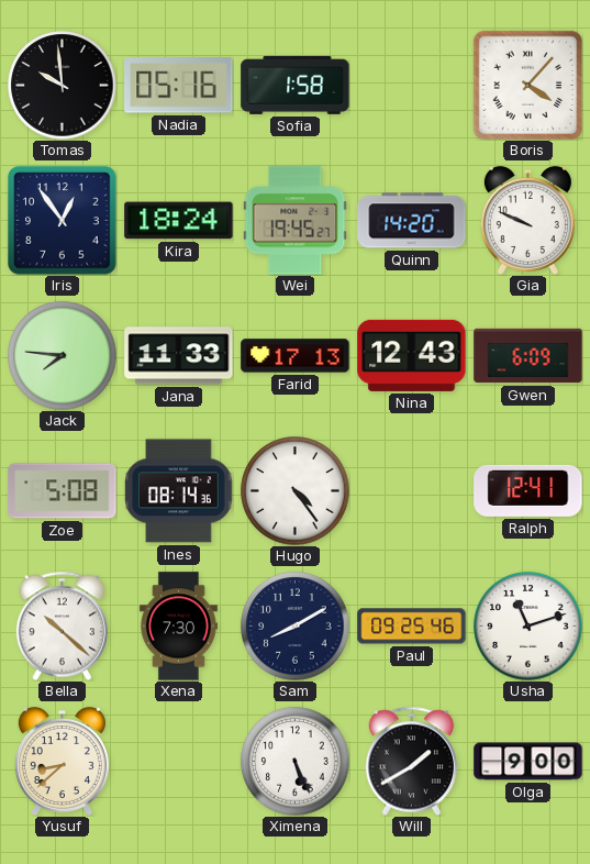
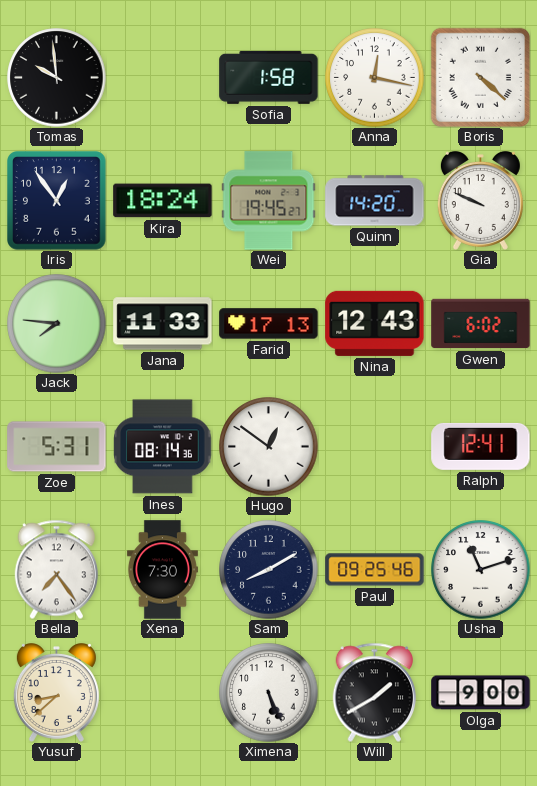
Nadia: 05:16 -> none (179, 86)
Anna: none -> 12:17 (375, 78)
Boris: 4:07 -> 4:22 (480, 77)
Gwen: 6:09 -> 6:02 (481, 324)
Zoe: 5:08 -> 5:31 (57, 447)
Hugo: 4:24 -> 12:51 (269, 447)
Bella: 10:22 -> 7:24 (57, 569)
